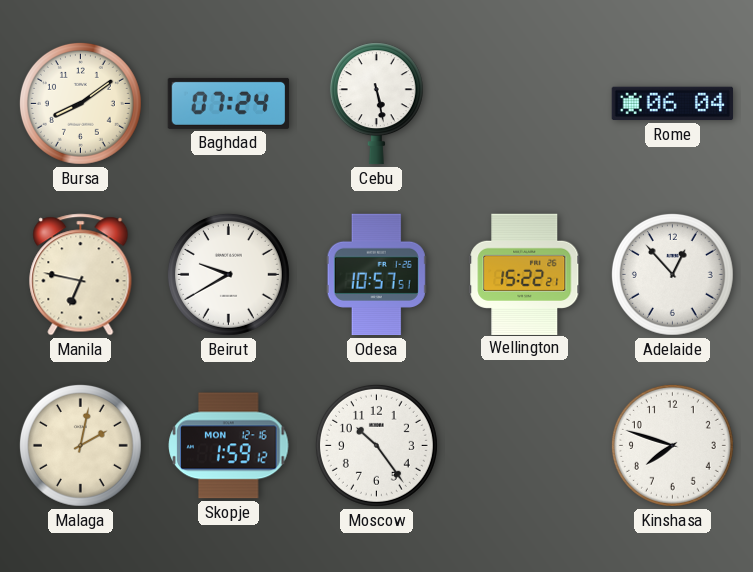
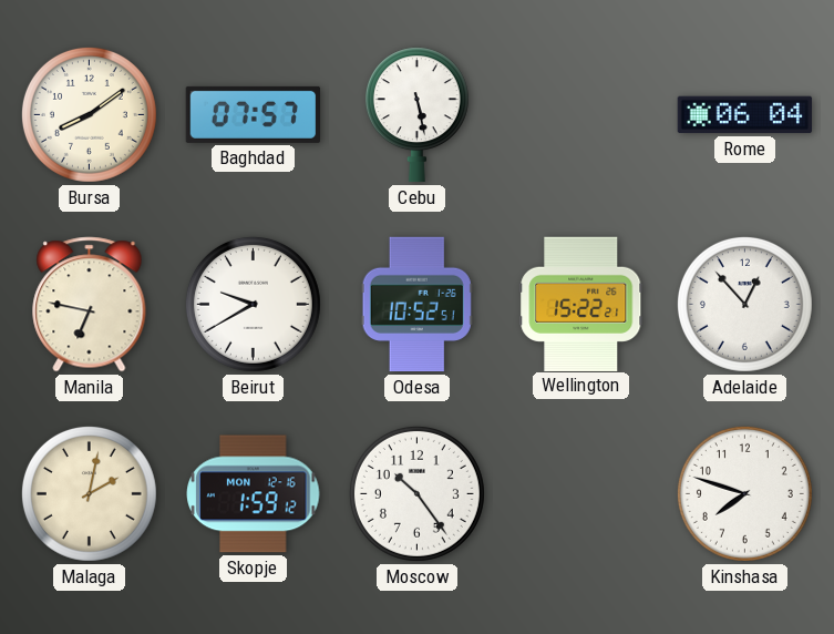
Baghdad: 07:24 -> 07:57 (254, 114)
Odesa: 10:57 -> 10:52 (416, 305)
